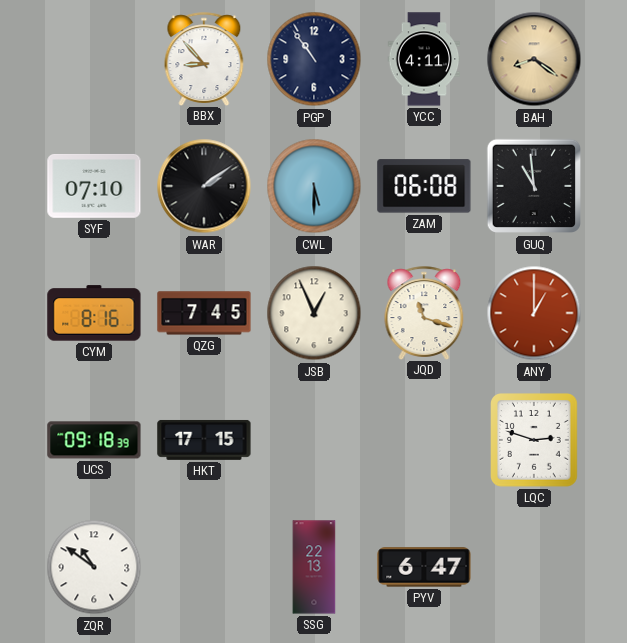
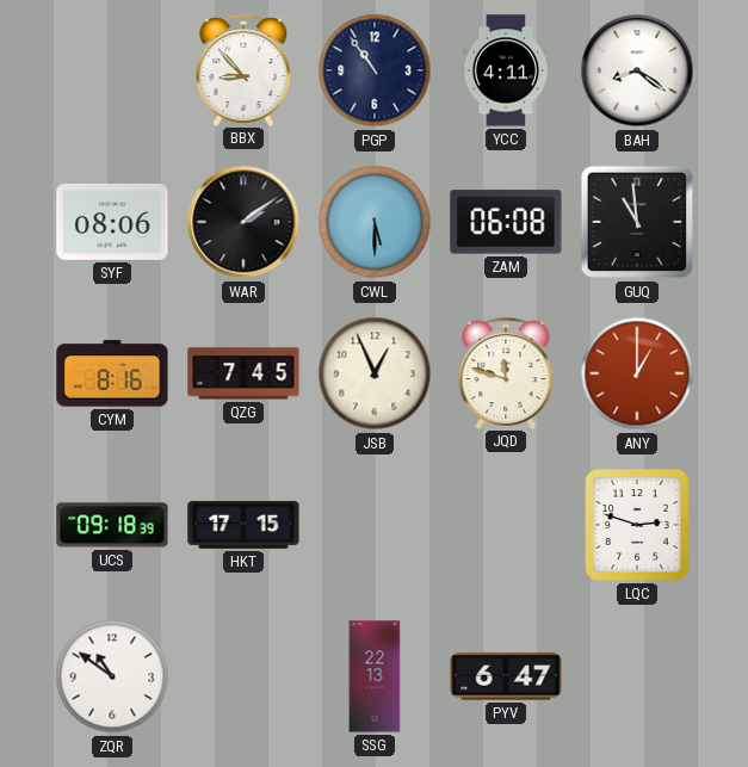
BAH dial: champagne -> white (637, 70)
SYF: 07:10 -> 08:06 (112, 222)
JQD: 11:18 -> 11:48 (506, 373)
